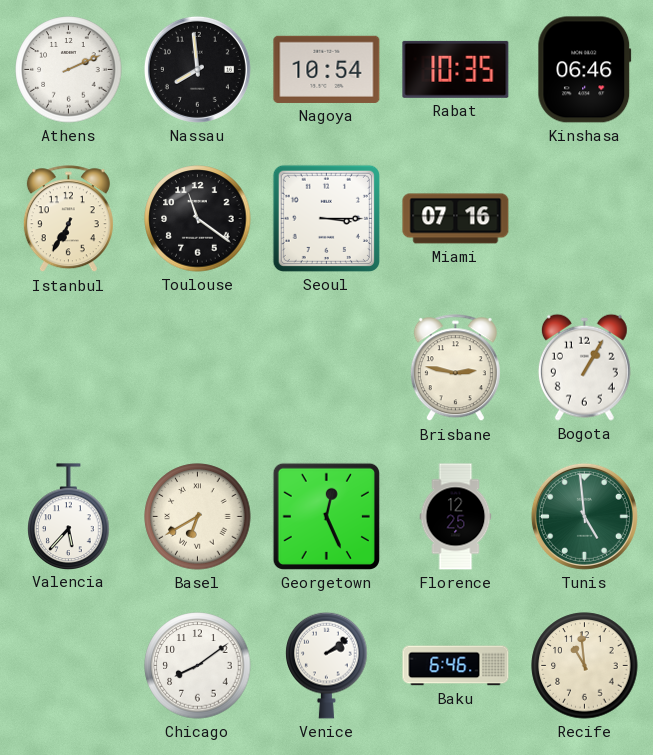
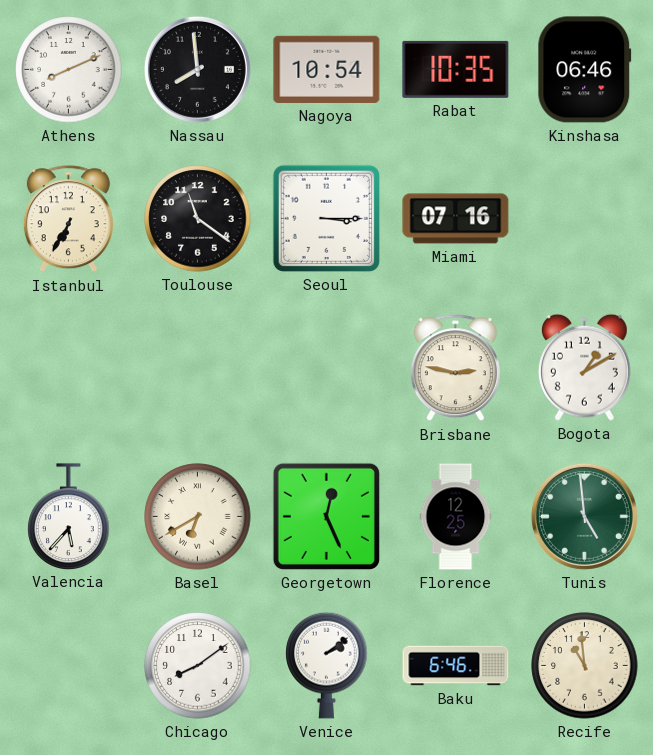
Athens: 2:11 -> 8:11 (69, 70)
Bogota: 1:05 -> 1:10 (584, 367)
